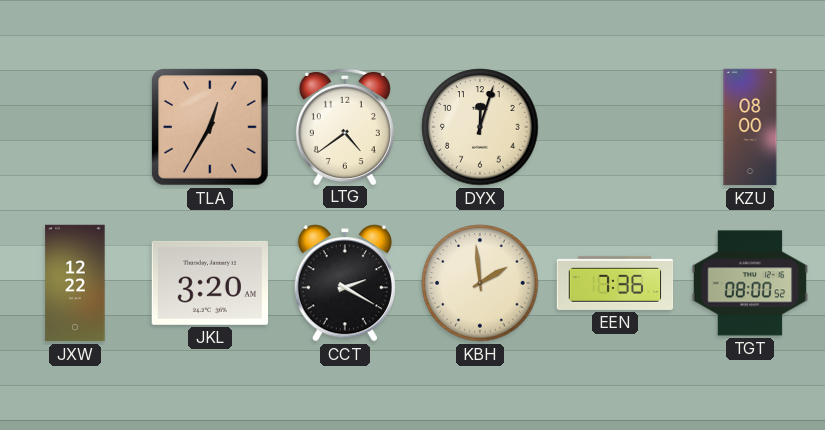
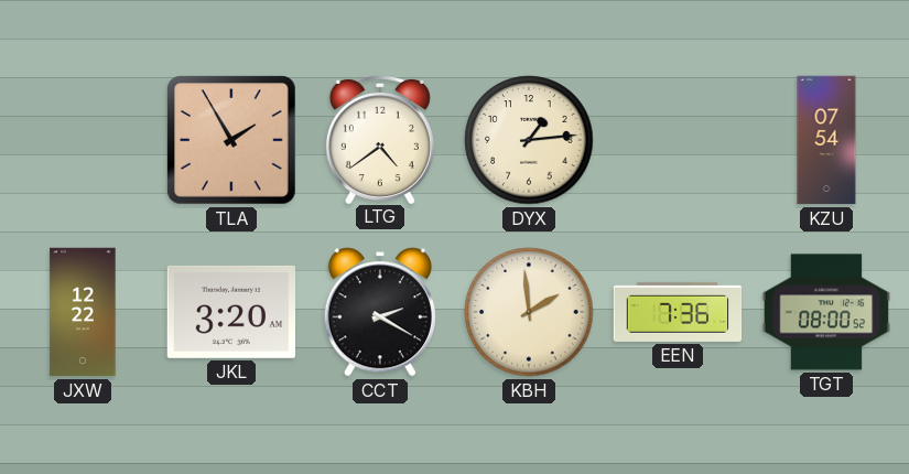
TLA: 12:35 -> 1:55 (231, 140)
DYX: 12:03 -> 1:14 (529, 140)
KZU: 08:00 -> 07:54 (826, 140)
